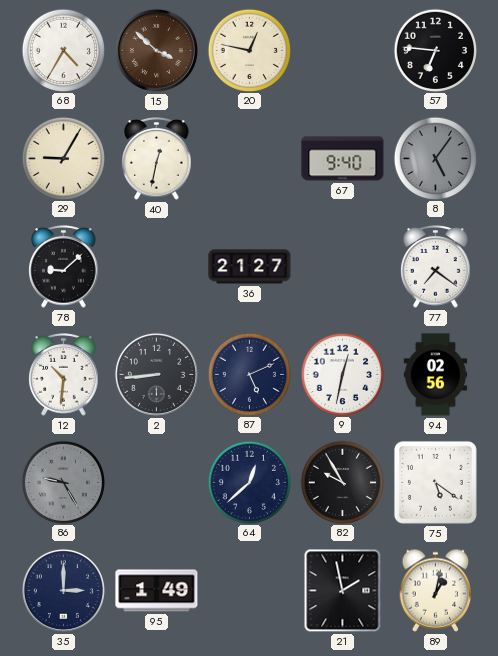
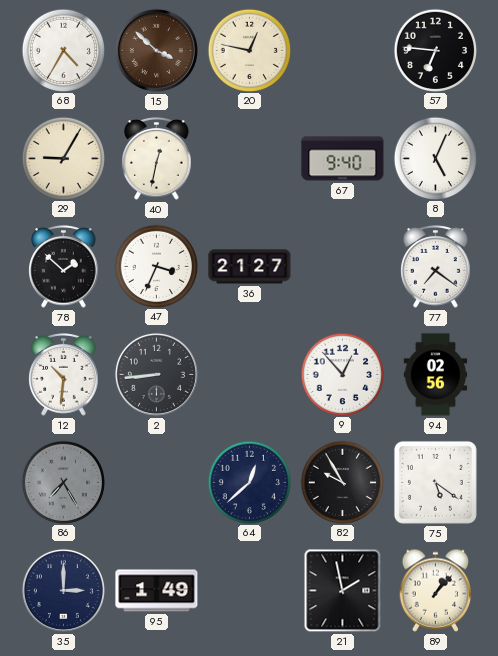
8: 5:06 -> 5:04 (435, 158)
8 dial: grey -> white (435, 158)
78: 9:08 -> 1:52 (64, 267)
47: none -> 3:34 (156, 266)
87: 5:11 -> none (249, 374)
9: 12:32 -> 12:53 (342, 374)
86: 9:25 -> 7:25 (63, 482)
89: 1:02 -> 1:07 (436, 590)
